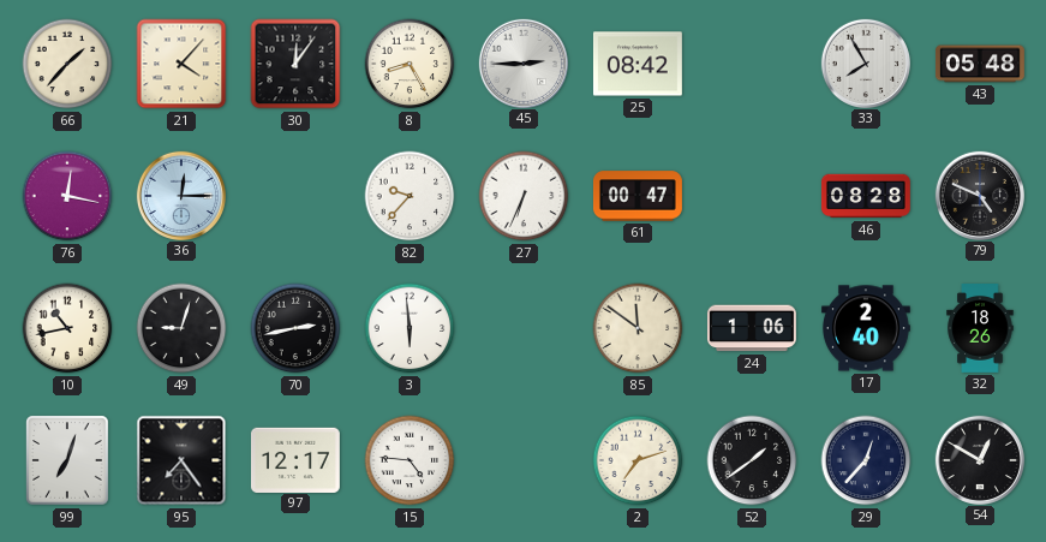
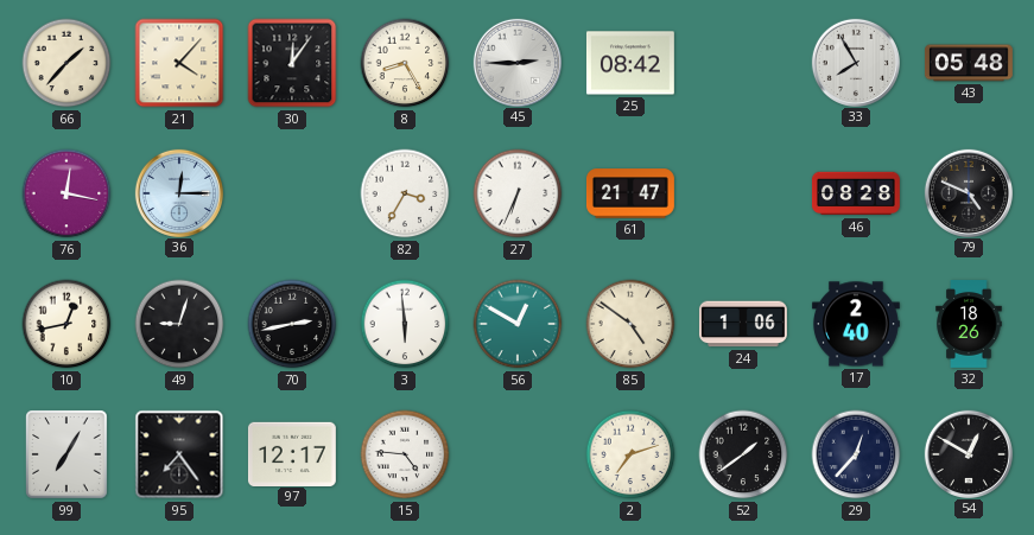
82: 9:37 -> 3:35 (405, 193)
61: 00:47 -> 21:47 (630, 193)
10: 10:43 -> 12:43 (66, 324)
56: none -> 12:50 (518, 324)
85: 11:51 -> 4:51 (630, 324)
99: 7:03 -> 7:05 (66, 454)
